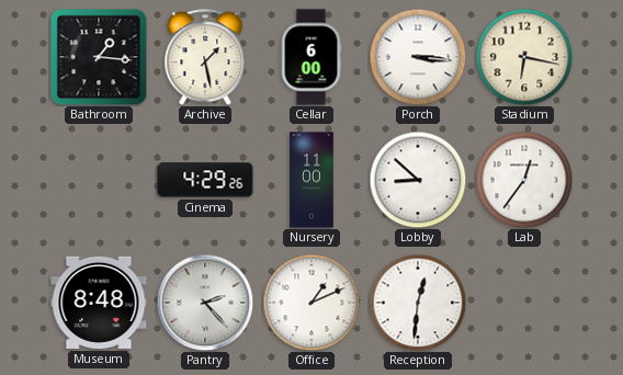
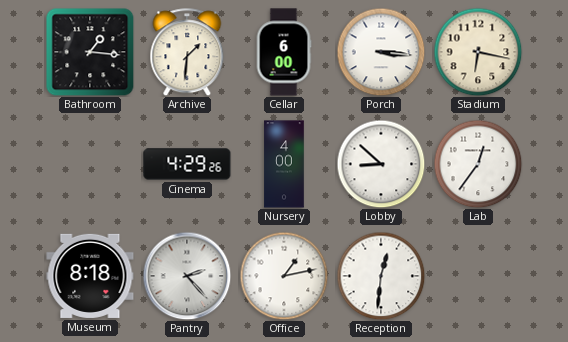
Archive: 1:28 -> 1:31 (187, 52)
Nursery: 11:00 -> 4:00 (284, 164)
Museum: 8:48 -> 8:18 (90, 276)
Office: 1:11 -> 1:13 (284, 276)
